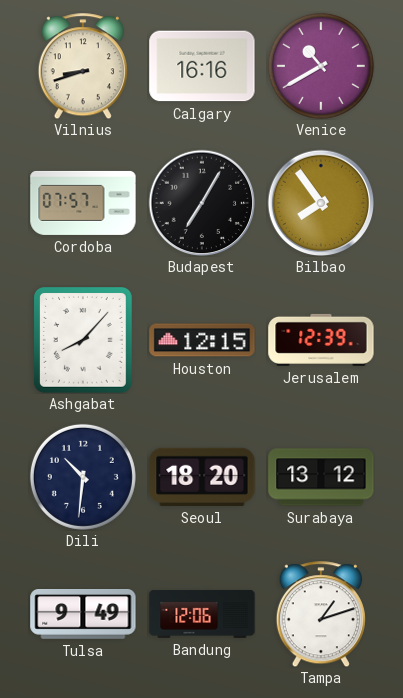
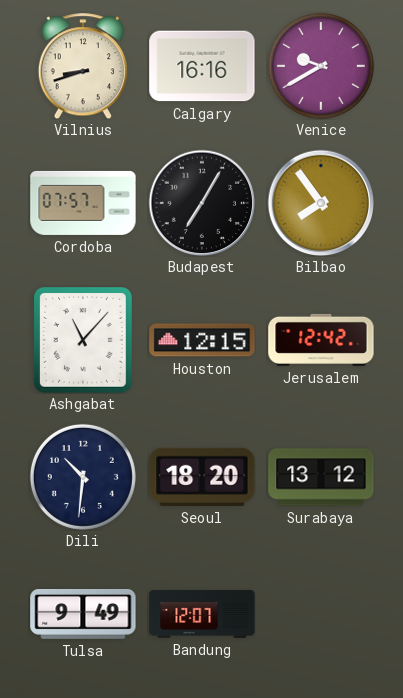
Venice: 10:40 -> 9:40 (321, 66)
Ashgabat: 8:07 -> 11:07 (83, 341)
Jerusalem: 12:39 -> 12:42 (321, 340)
Bandung: 12:06 -> 12:07 (202, 614)
Tampa: 1:12 -> none (321, 614)
